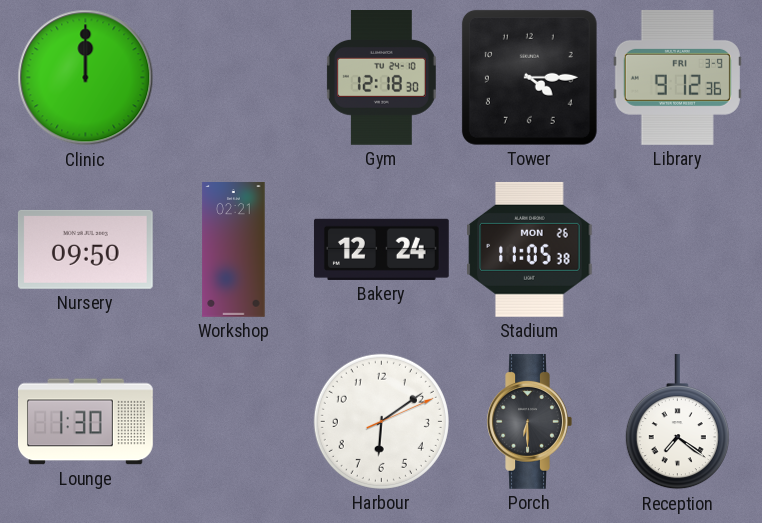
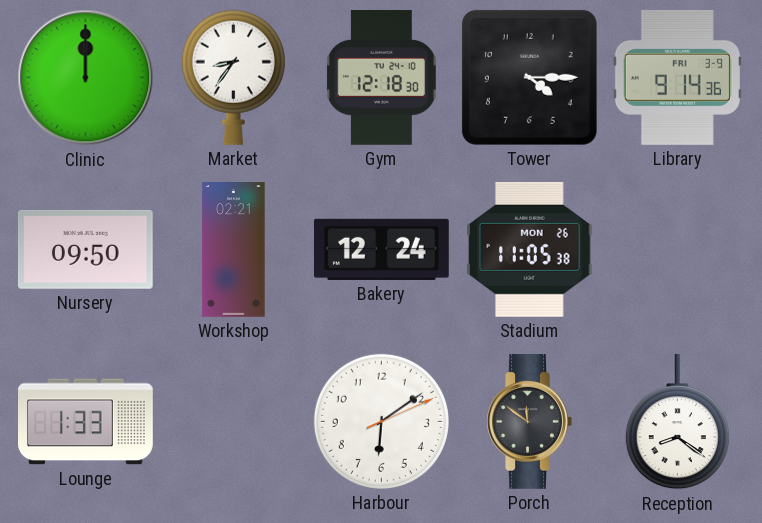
Market: none -> 8:36 (233, 77)
Library: 9:12 -> 9:14 (677, 77)
Lounge: 1:30 -> 1:33 (86, 422)
Porch: 6:30 -> 11:51 (529, 422)
Reception: 7:21 -> 8:21 (677, 422)
